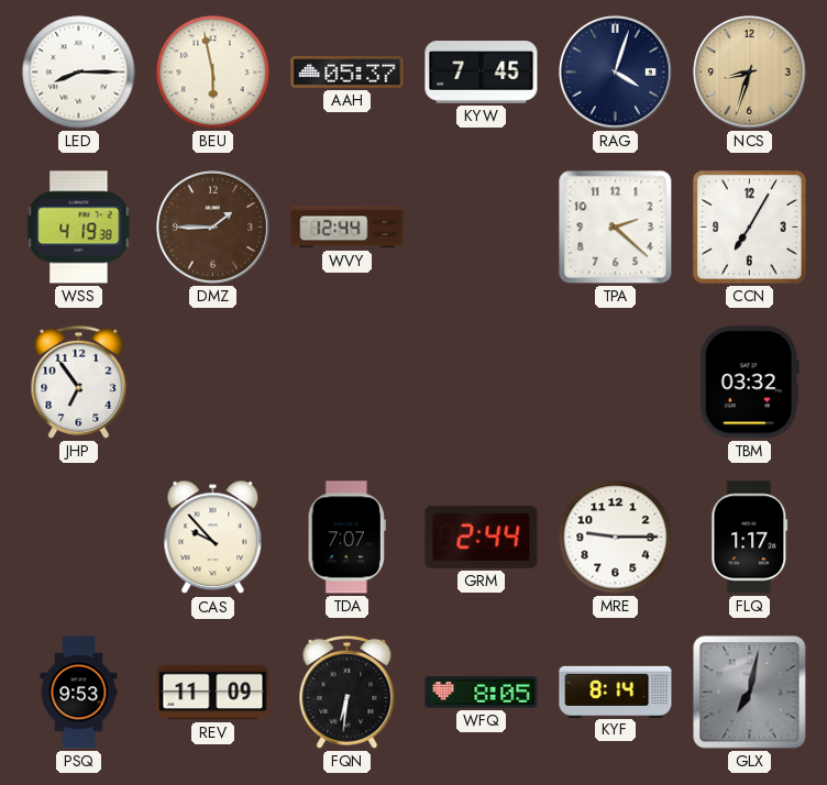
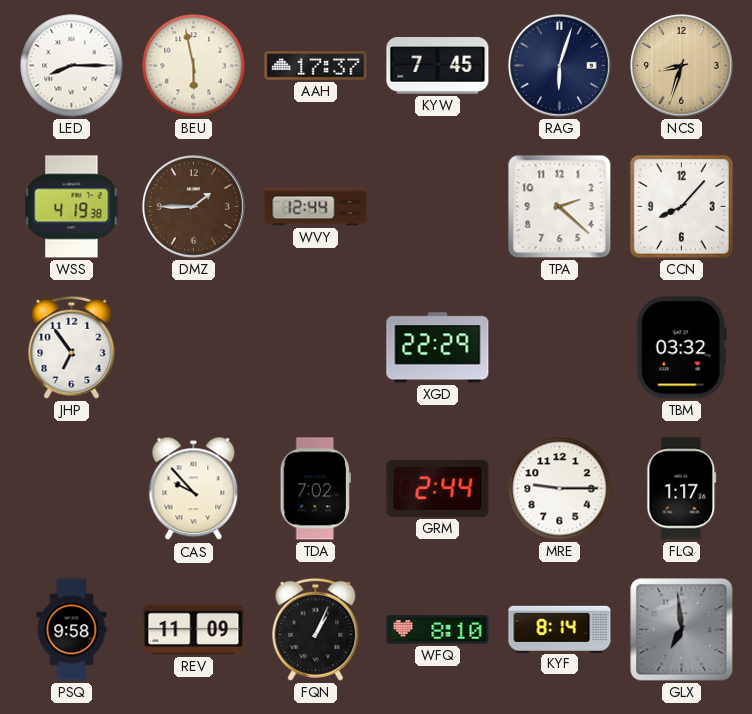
AAH: 05:37 -> 17:37 (316, 66)
RAG: 4:03 -> 6:03 (560, 66)
CCN: 7:05 -> 8:07 (681, 206)
XGD: none -> 22:29 (438, 348)
TDA: 7:07 -> 7:02 (315, 489)
PSQ: 9:53 -> 9:58 (72, 630)
FQN: 6:31 -> 1:04 (316, 629)
WFQ: 8:05 -> 8:10 (438, 630)
GLX: 7:02 -> 6:59 (682, 630)
